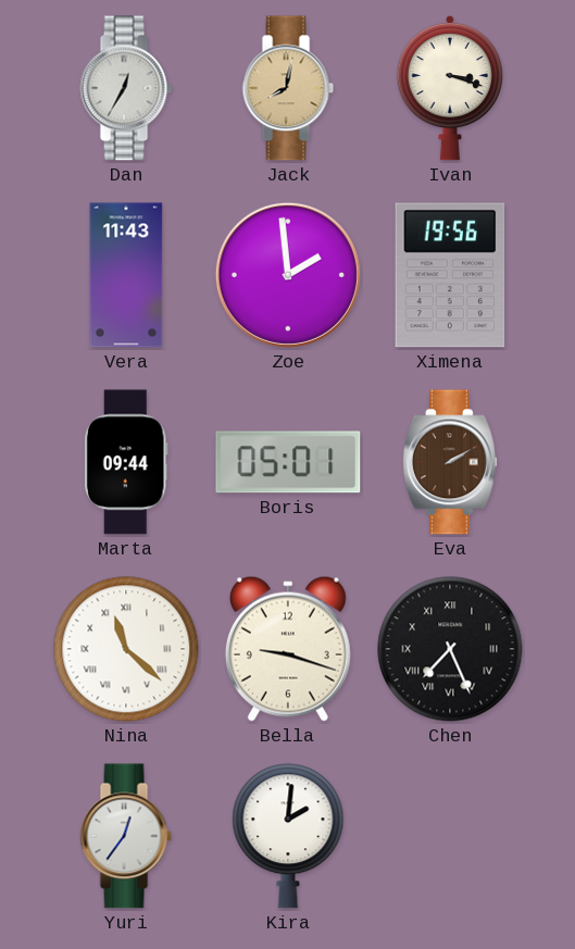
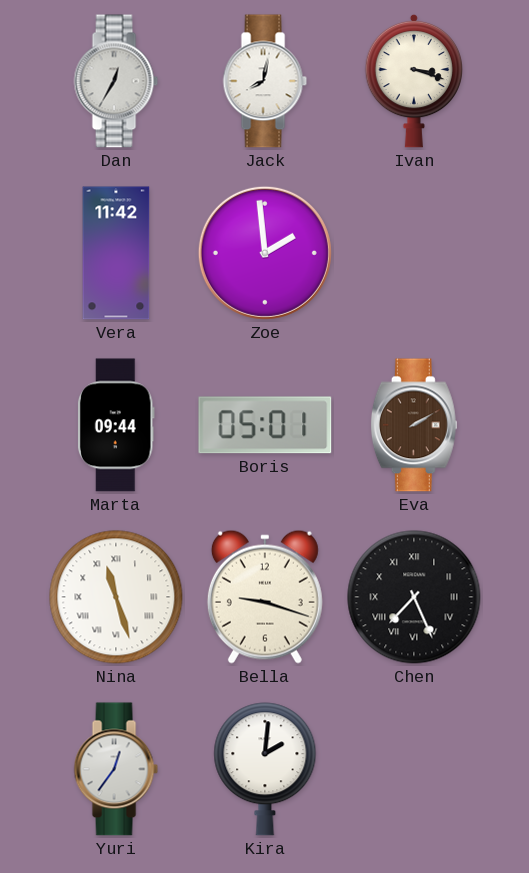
Jack dial: champagne -> white (265, 81)
Vera: 11:43 -> 11:42 (116, 253)
Ximena: 19:56 -> none (450, 275)
Nina: 11:22 -> 11:27 (116, 597)
